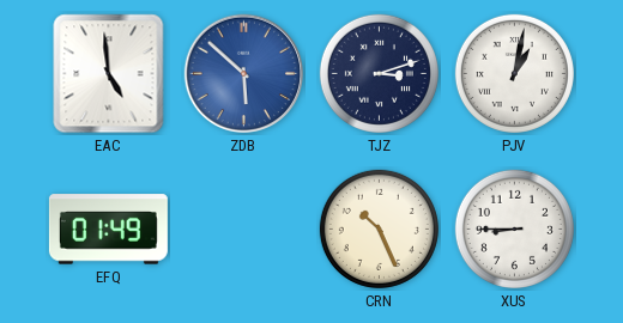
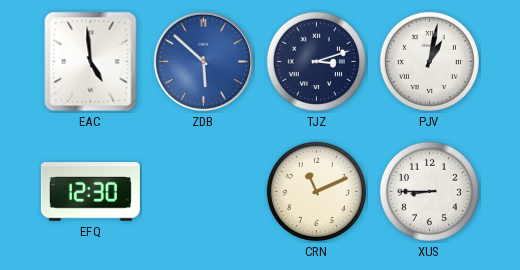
EFQ: 01:49 -> 12:30 (90, 192)
CRN: 10:26 -> 11:11 (316, 191)
